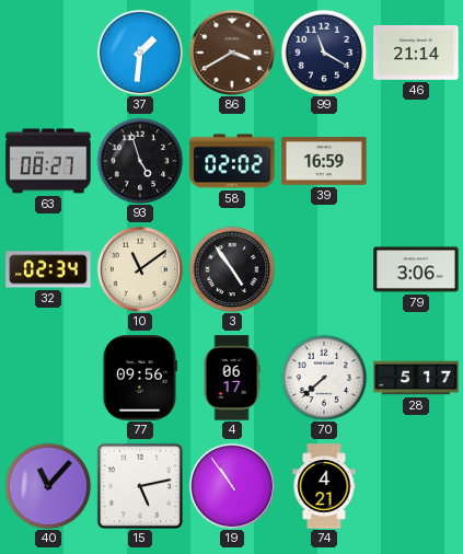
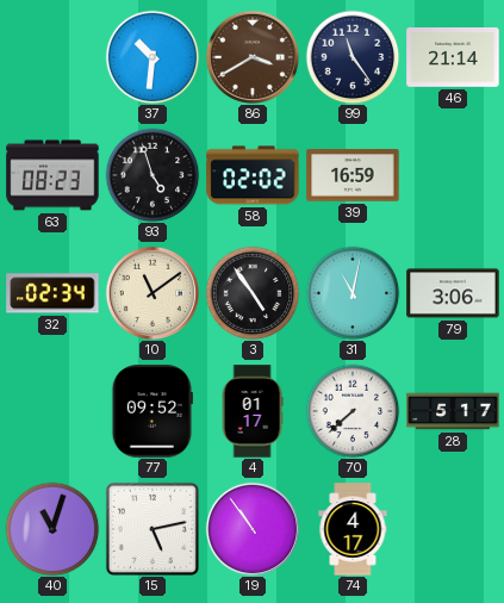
37: 1:31 -> 10:31 (153, 57)
99: 11:20 -> 11:24 (353, 57)
63: 08:27 -> 08:23 (52, 175)
31: none -> 11:02 (353, 293)
77: 09:56 -> 09:52 (151, 411)
4: 06:17 -> 01:17 (253, 411)
40: 11:07 -> 11:03 (52, 529)
74: 4:21 -> 4:17 (353, 529)
